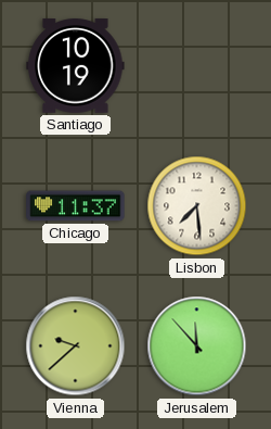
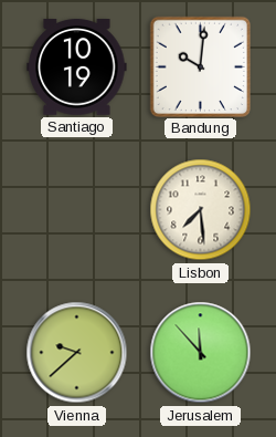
Bandung: none -> 10:01 (200, 66)
Chicago: 11:37 -> none (76, 206)
